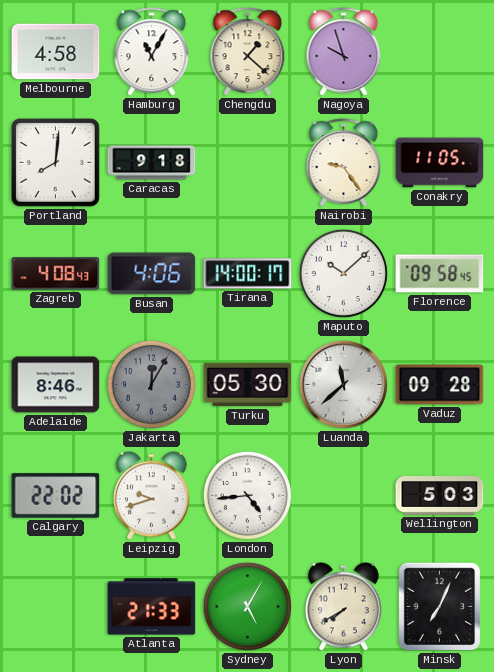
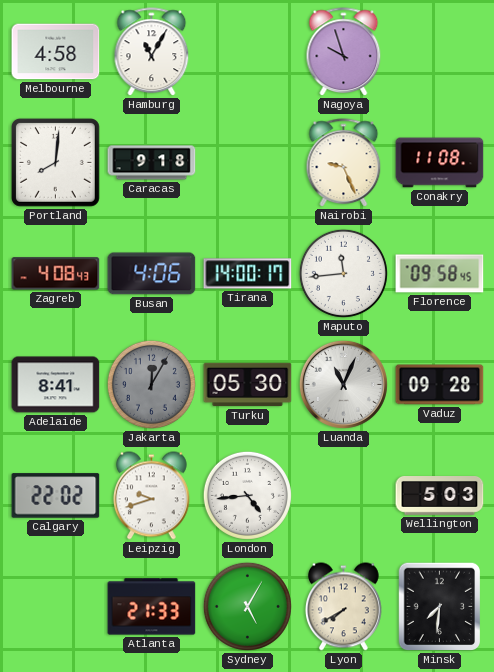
Chengdu: 1:22 -> none (248, 52)
Nairobi: 9:24 -> 9:26 (344, 163)
Conakry: 11:05 -> 11:08 (440, 163)
Maputo: 10:08 -> 11:44 (343, 273)
Adelaide: 8:46 -> 8:41 (56, 385)
Luanda: 11:38 -> 11:04 (343, 384)
Minsk: 7:04 -> 7:31 (440, 607)
